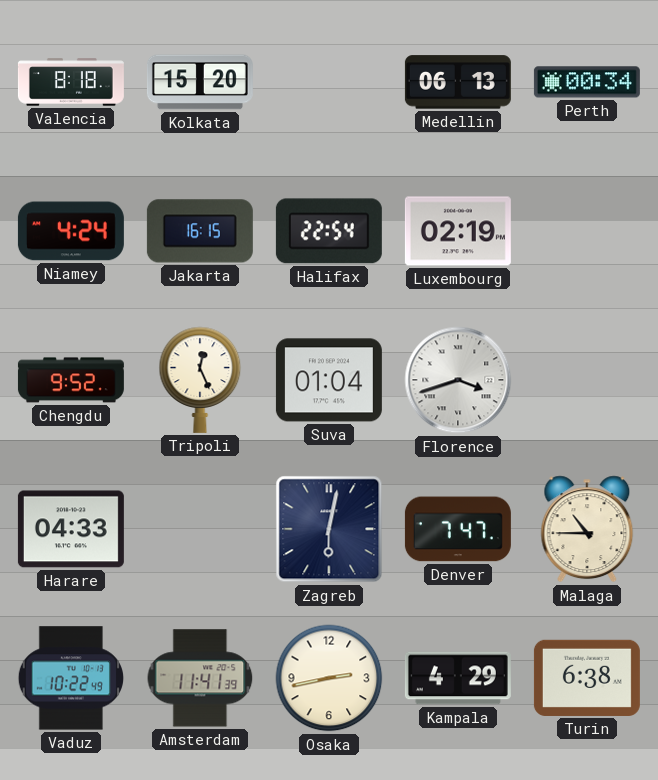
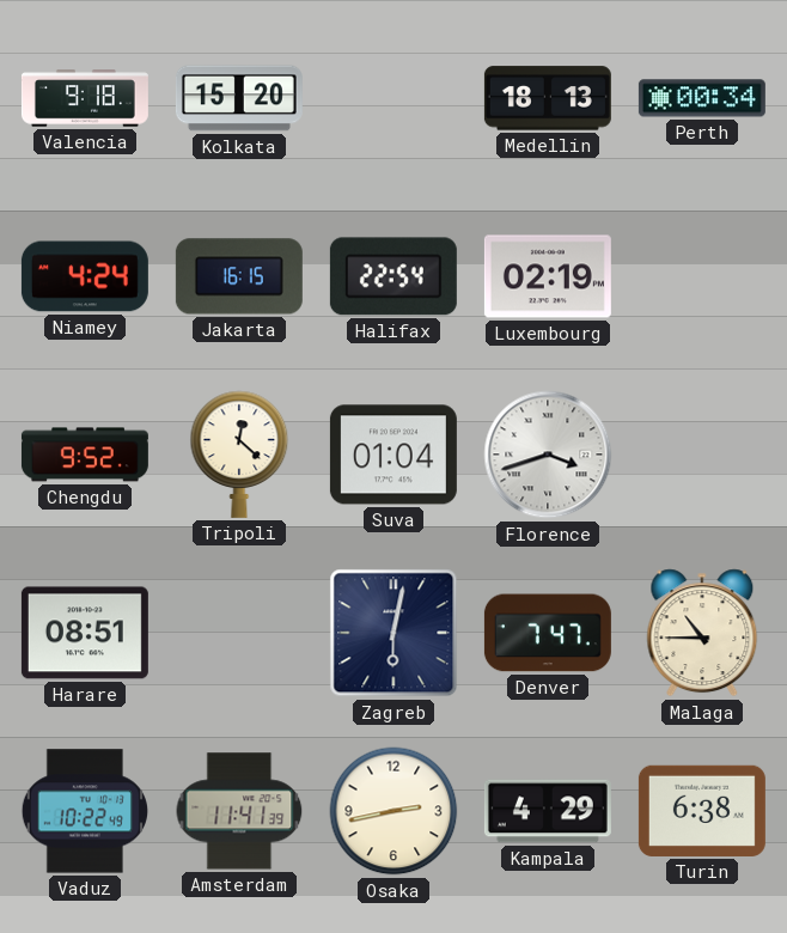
Valencia: 8:18 -> 9:18 (85, 98)
Medellin: 06:13 -> 18:13 (548, 98)
Tripoli: 12:26 -> 12:22 (239, 455)
Harare: 04:33 -> 08:51 (85, 633)
